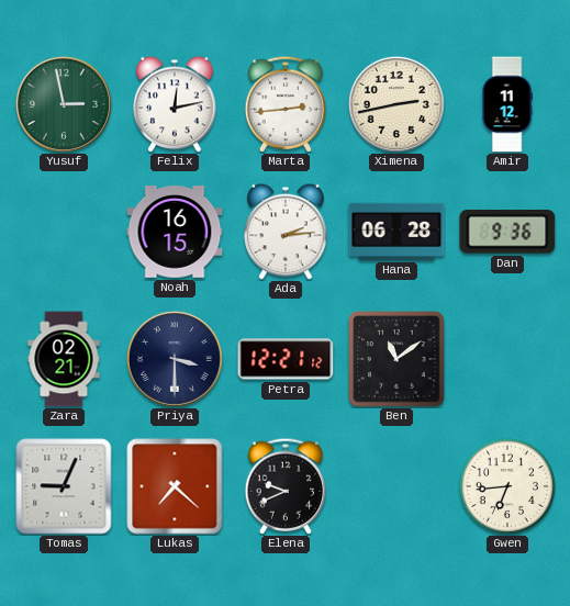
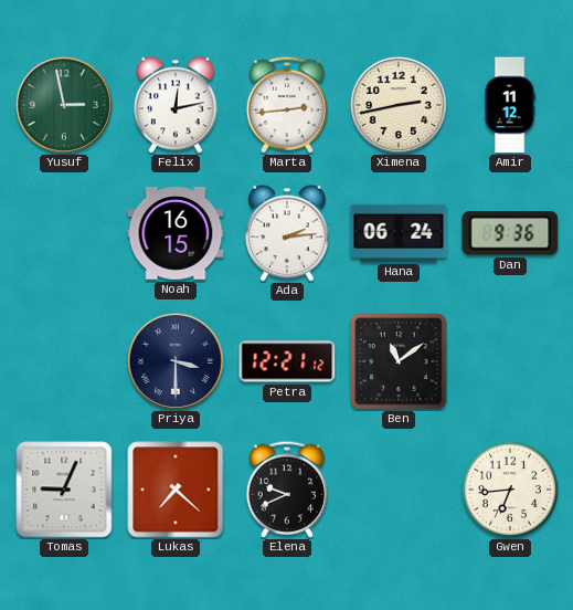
Hana: 06:28 -> 06:24 (399, 233)
Zara: 02:21 -> none (64, 359)
